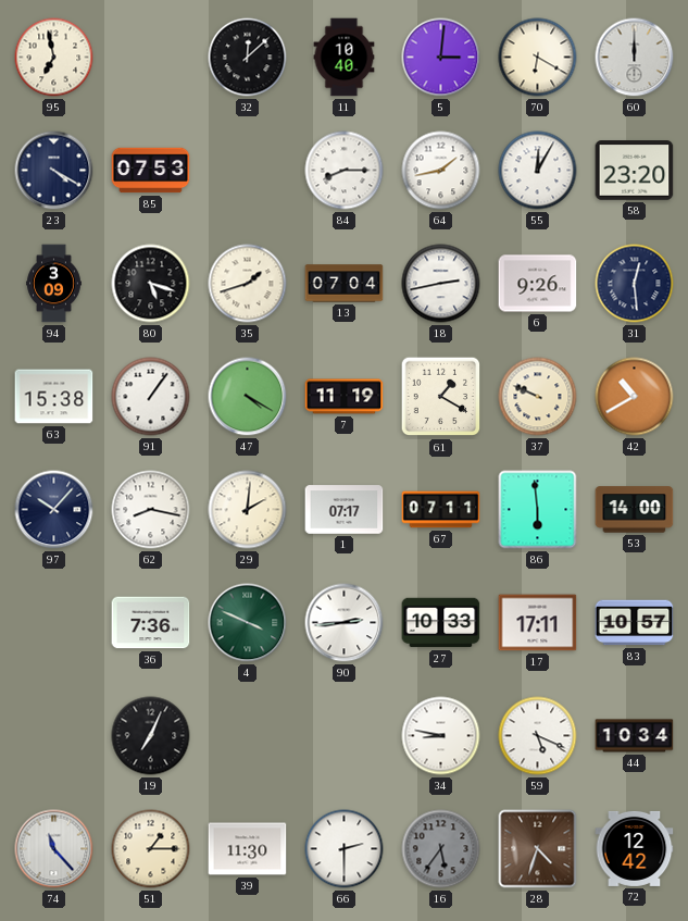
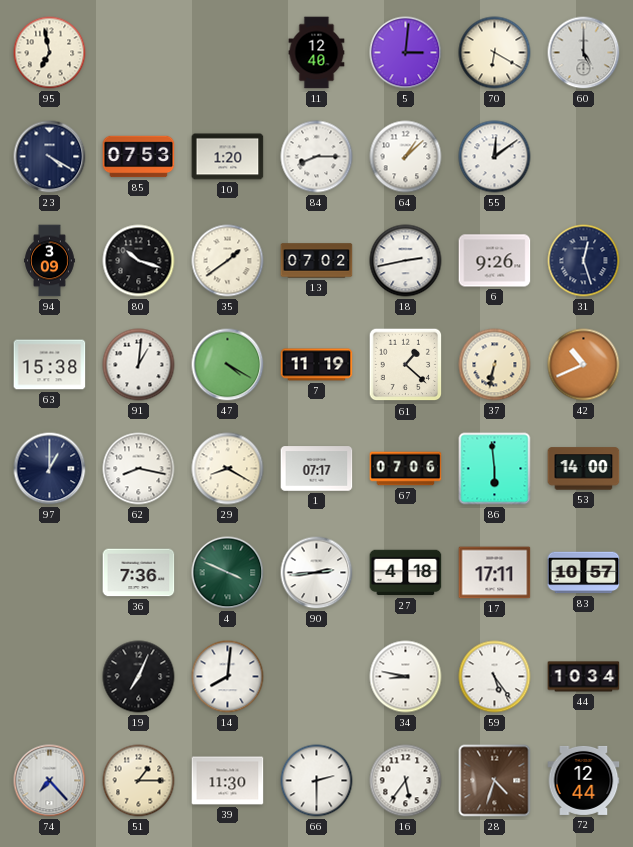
32: 12:08 -> none (248, 58)
11: 10:40 -> 12:40 (317, 53)
60: 12:00 -> 5:00 (584, 53)
10: none -> 1:20 (228, 157)
64: 1:43 -> 1:08 (406, 157)
55: 12:05 -> 12:09 (495, 157)
58: 23:20 -> none (635, 171)
80: 5:18 -> 10:18 (139, 261)
35: 1:42 -> 1:39 (228, 261)
13: 07:04 -> 07:02 (317, 261)
31: 12:29 -> 12:27 (584, 261)
91: 1:06 -> 1:01 (139, 365)
61: 1:20 -> 1:22 (406, 365)
37: 9:49 -> 6:32 (495, 365)
42: 10:40 -> 10:41 (584, 365)
97: 10:07 -> 1:00 (50, 469)
29: 2:01 -> 8:20 (228, 469)
67: 07:11 -> 07:06 (406, 469)
27: 10:33 -> 4:18 (406, 573)
14: none -> 8:01 (228, 677)
59: 5:19 -> 5:24 (495, 677)
74: 11:23 -> 7:23 (50, 781)
16 dial: grey -> white (406, 781)
72: 12:42 -> 12:44 (584, 780)
